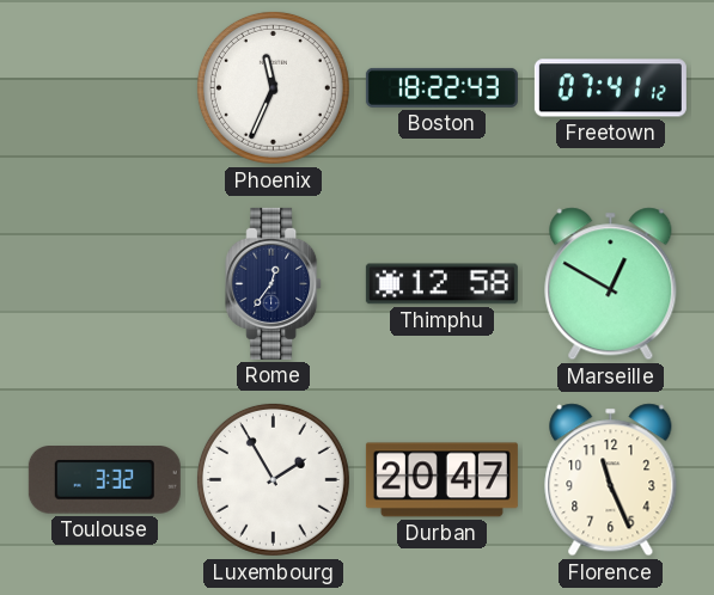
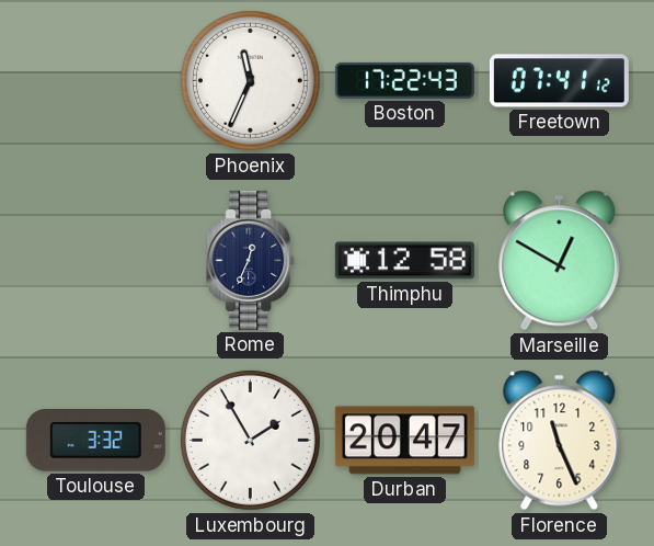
Boston: 18:22 -> 17:22 (404, 80)
Rome: 12:36 -> 12:34 (251, 260)
